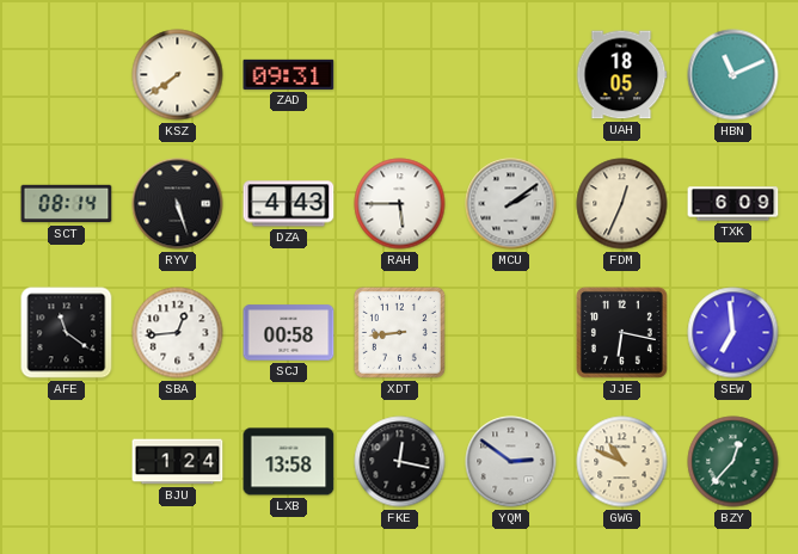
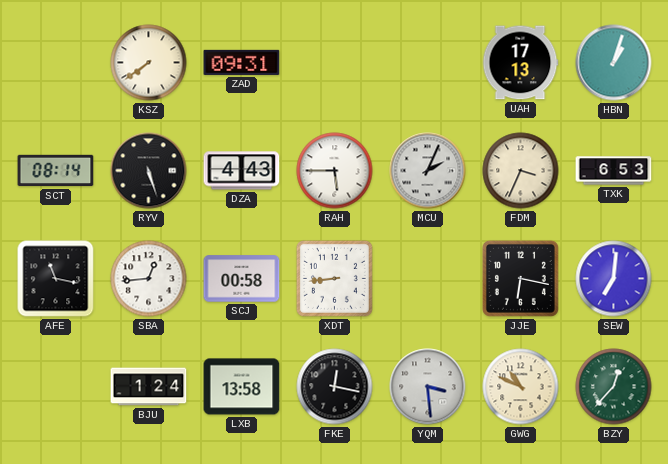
UAH: 18:05 -> 17:13 (520, 63)
HBN: 11:11 -> 1:03 (614, 63)
MCU: 2:09 -> 2:04 (428, 171)
FDM: 12:34 -> 3:34 (521, 171)
TXK: 6:09 -> 6:53 (614, 171)
AFE: 11:21 -> 11:17 (56, 279)
SEW: 6:59 -> 7:01 (614, 279)
YQM: 2:51 -> 3:29 (428, 387)
